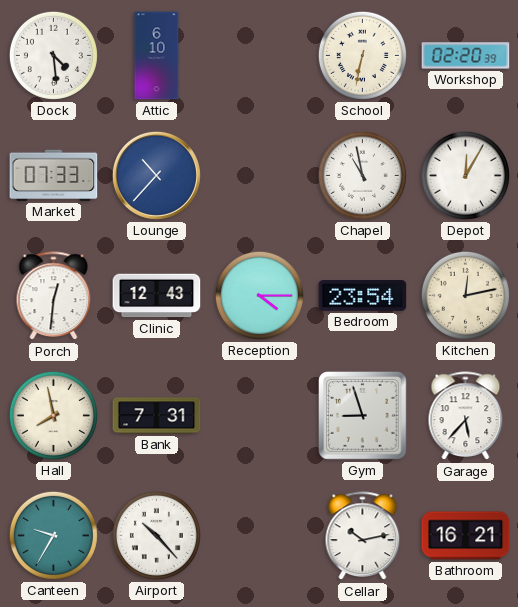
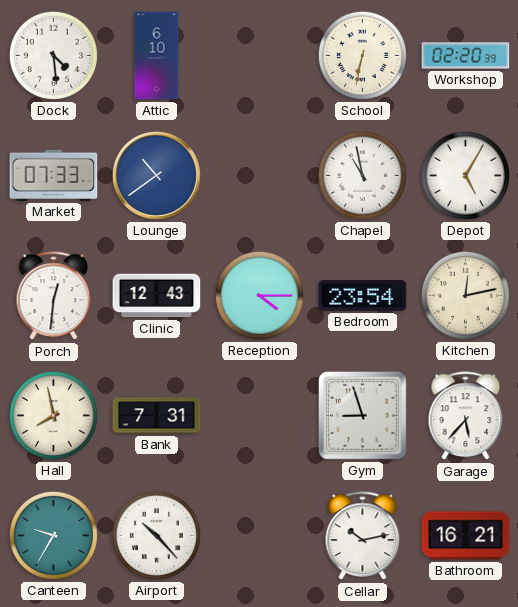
Lounge: 10:37 -> 10:39 (156, 175)
Depot: 12:05 -> 5:05 (465, 175)
